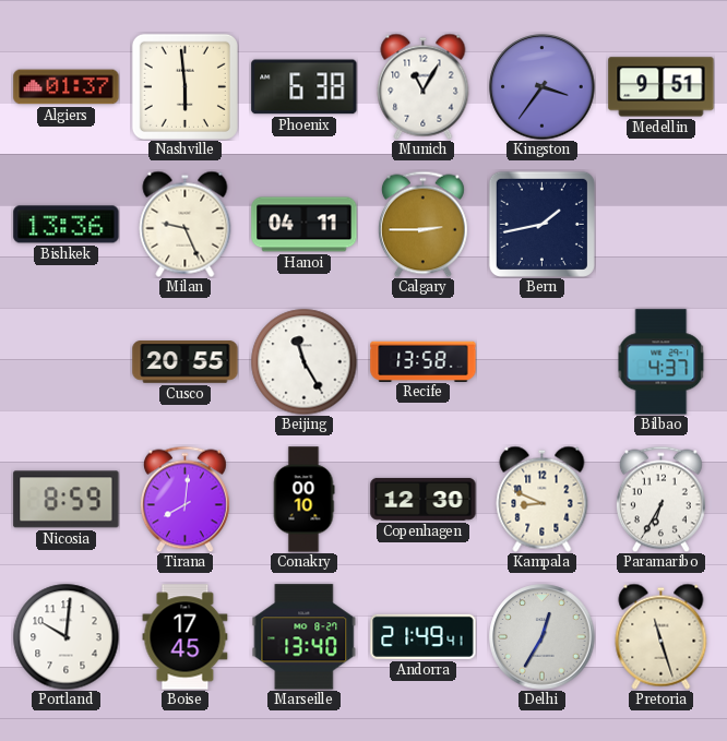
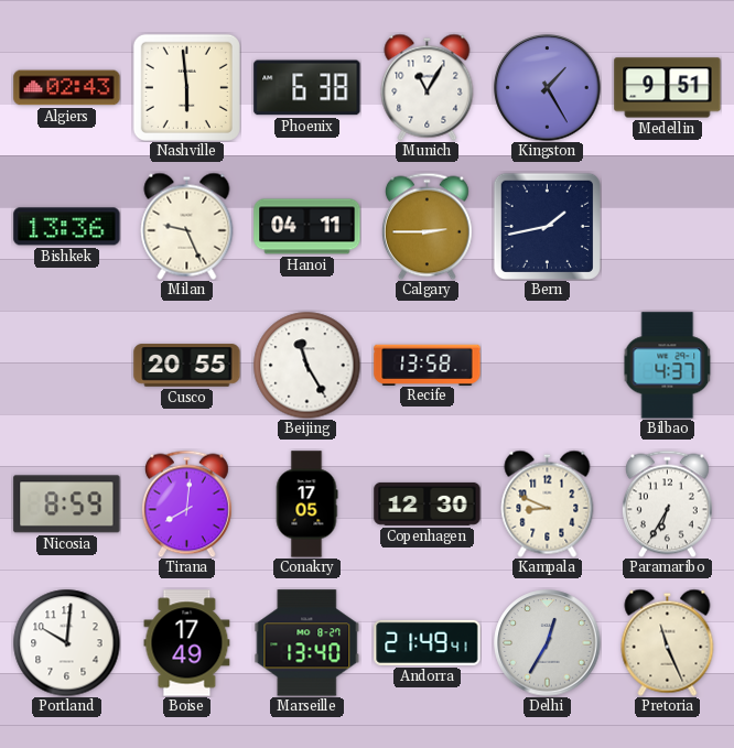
Algiers: 01:37 -> 02:43 (67, 88)
Kingston: 3:36 -> 1:25 (548, 88)
Conakry: 00:10 -> 17:05 (306, 505)
Boise: 17:45 -> 17:49 (187, 643)
Pretoria: 11:27 -> 11:26 (668, 642)
